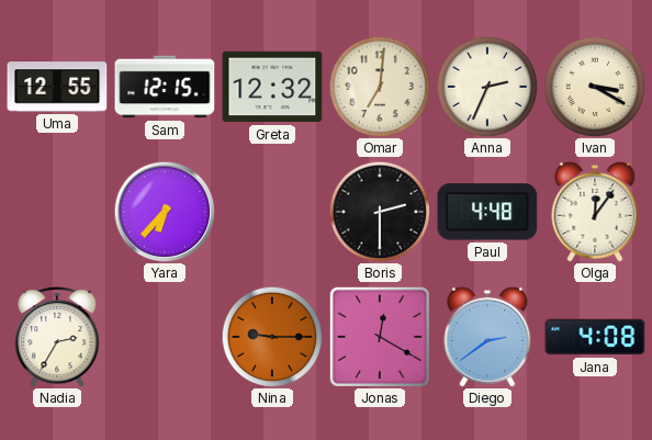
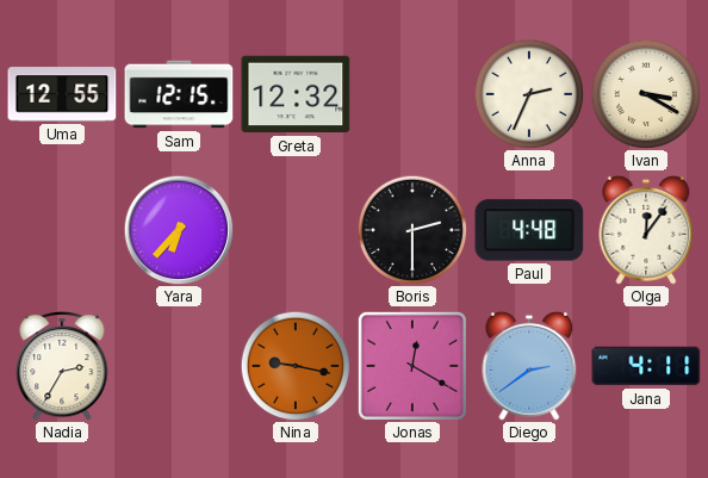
Omar: 7:01 -> none (380, 87)
Nina: 9:15 -> 9:17 (296, 366)
Jana: 4:08 -> 4:11 (646, 366)
